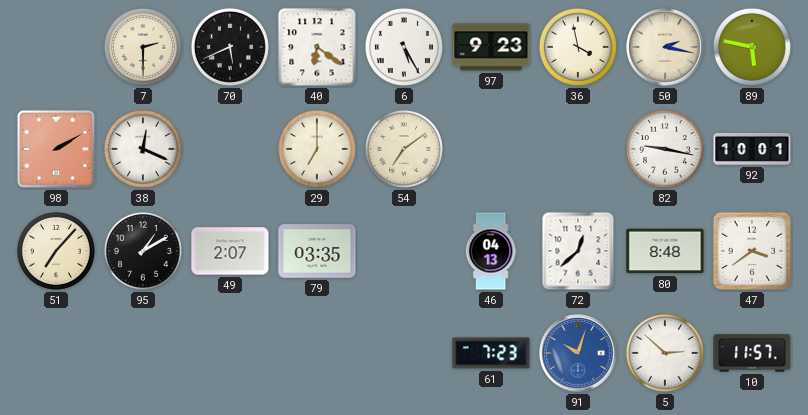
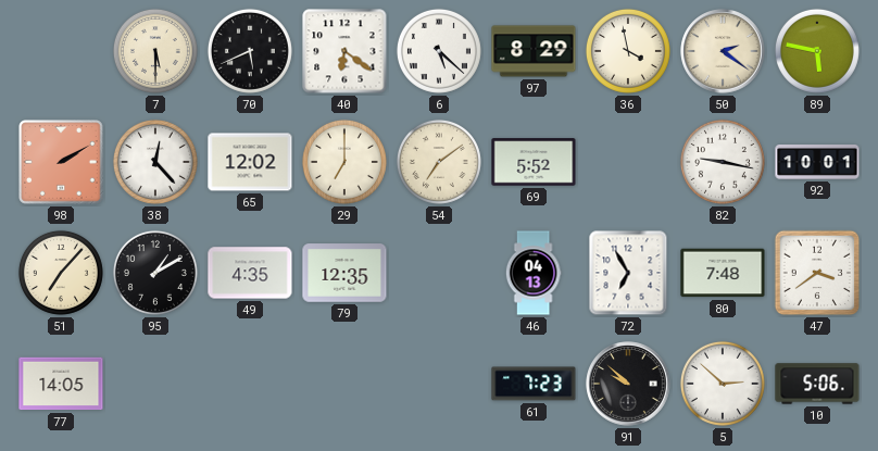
7: 2:30 -> 5:30 (155, 51)
6: 5:25 -> 5:22 (439, 51)
97: 9:23 -> 8:29 (534, 51)
50: 2:17 -> 2:21 (723, 51)
38: 12:19 -> 12:23 (155, 162)
65: none -> 12:02 (250, 162)
69: none -> 5:52 (534, 162)
49: 2:07 -> 4:35 (250, 273)
79: 03:35 -> 12:35 (344, 273)
72: 12:38 -> 6:55 (628, 273)
80: 8:48 -> 7:48 (723, 273)
77: none -> 14:05 (61, 384)
91: 10:03 -> 9:52 (628, 384)
91 dial: blue -> black (628, 384)
10: 11:57 -> 5:06 (817, 384)
